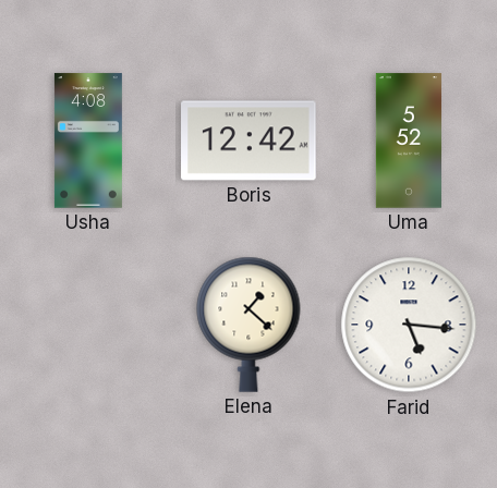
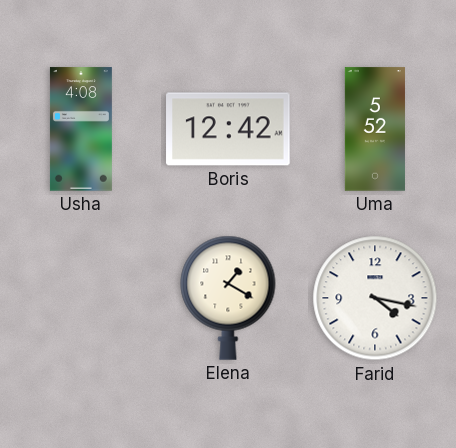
Elena: 1:22 -> 1:20 (228, 298)
Farid: 5:16 -> 4:17 (375, 298)
